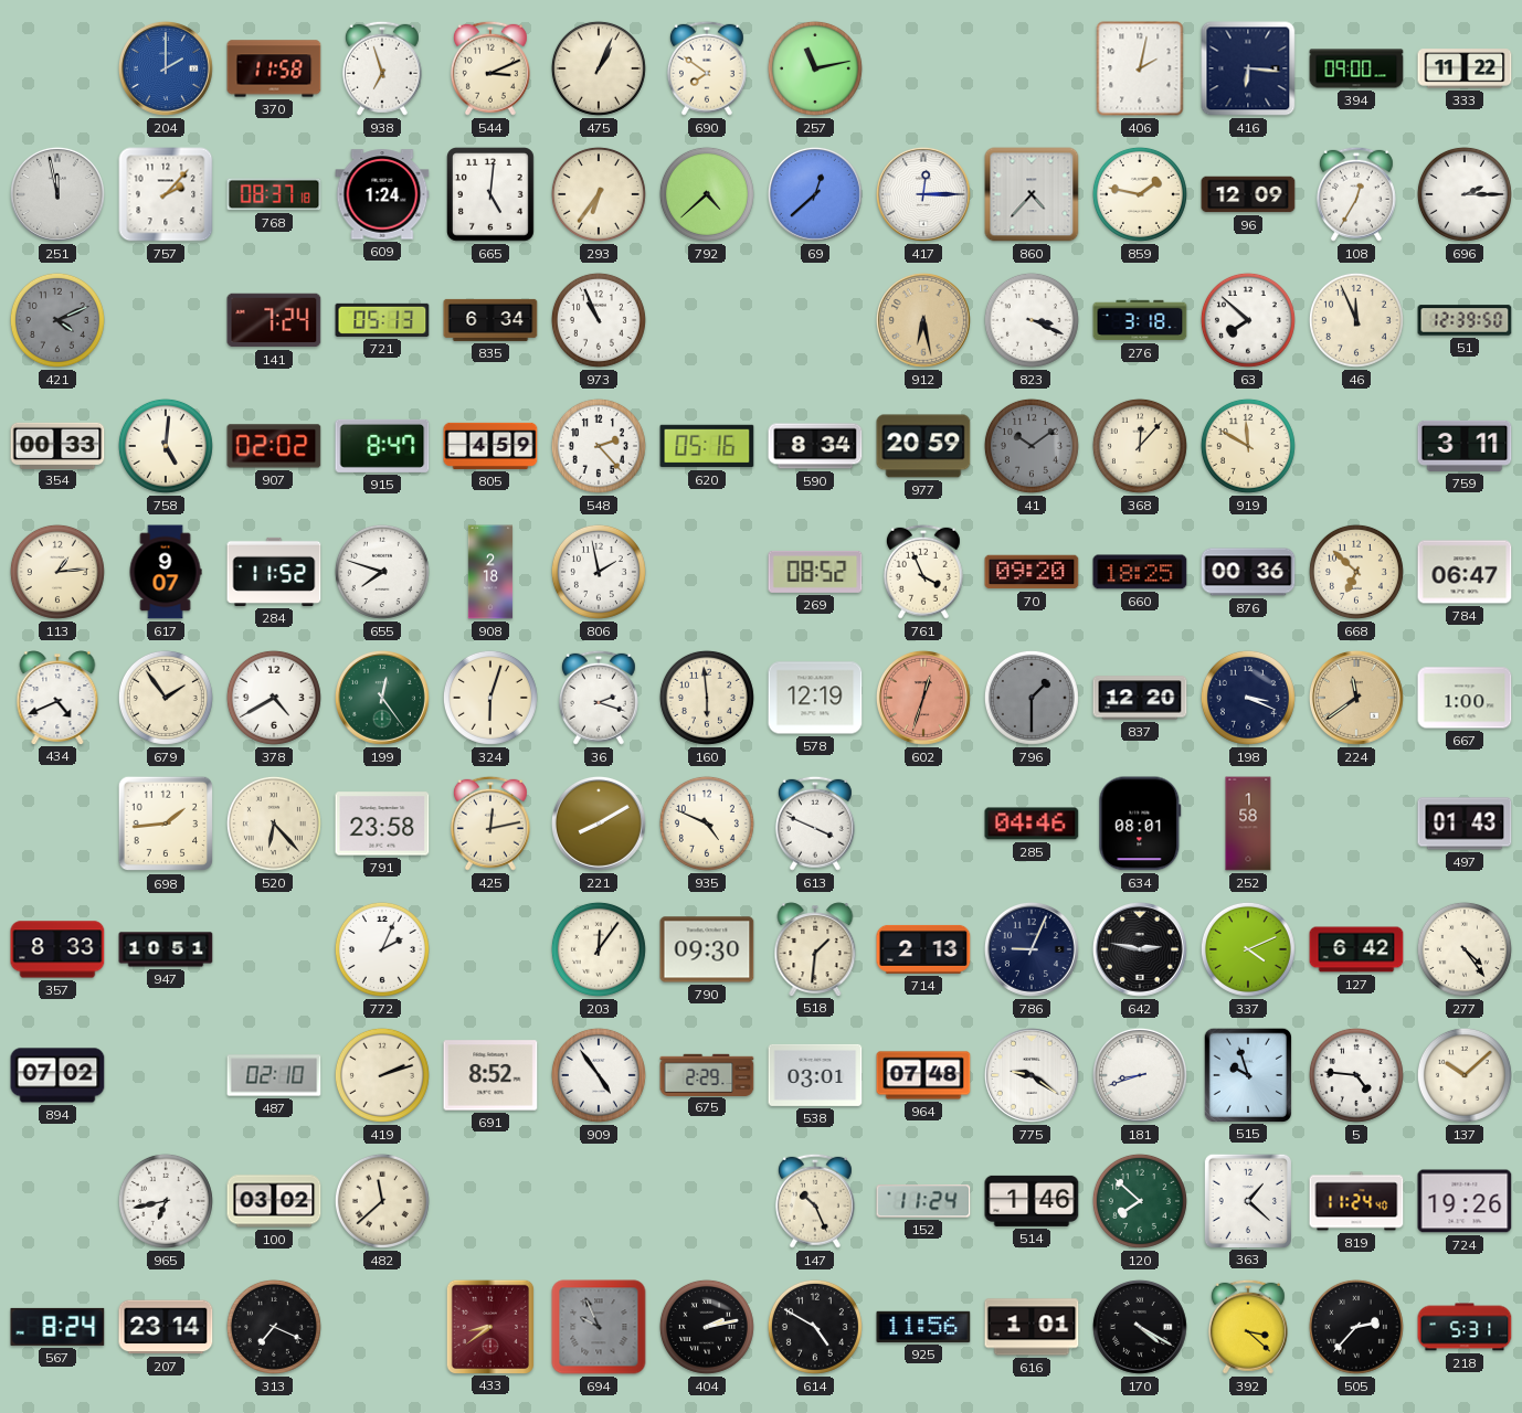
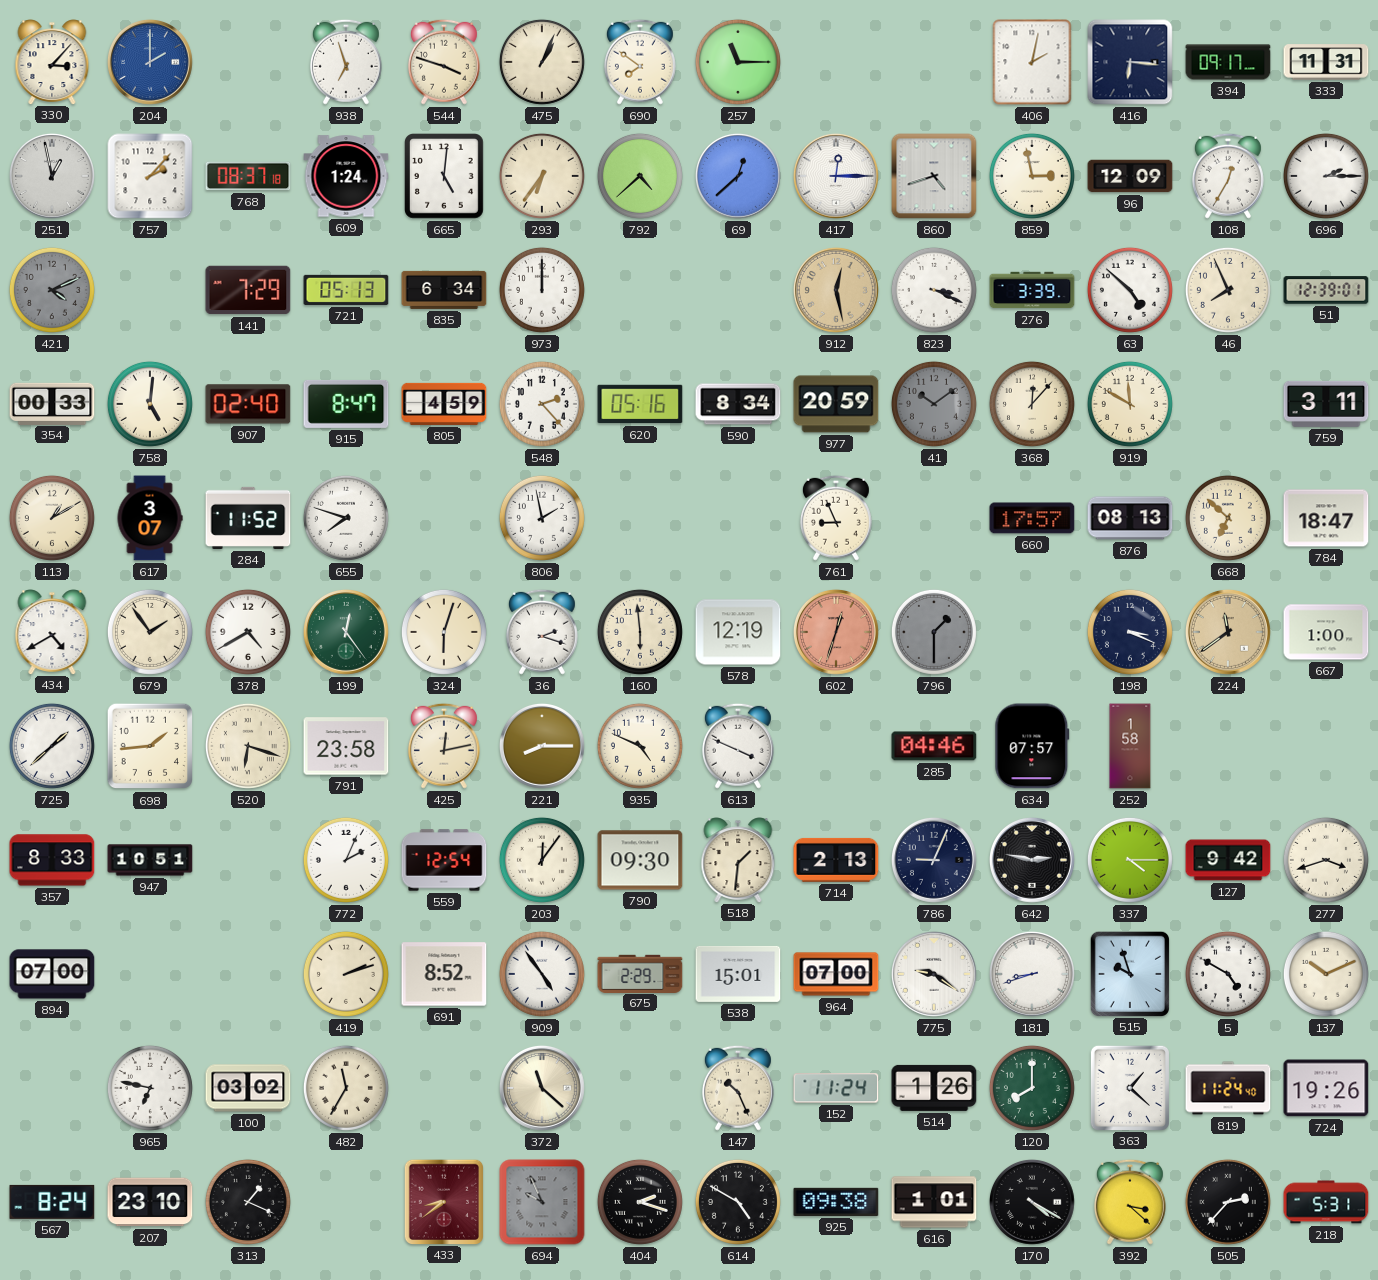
330: none -> 3:07 (52, 62)
370: 11:58 -> none (274, 68)
544: 3:11 -> 3:48 (444, 62)
257: 11:13 -> 11:15 (738, 62)
394: 09:00 -> 09:17 (1228, 62)
333: 11:22 -> 11:31 (1326, 62)
251: 11:58 -> 12:58 (52, 176)
860: 4:37 -> 4:42 (934, 176)
859: 1:47 -> 2:58 (1032, 176)
141: 7:24 -> 7:29 (248, 290)
973: 10:56 -> 12:00 (542, 290)
912: 6:28 -> 12:28 (836, 290)
276: 3:18 -> 3:39 (1032, 290)
63: 7:52 -> 4:52 (1130, 290)
46: 11:56 -> 7:56 (1228, 290)
51: 12:39:50 -> 12:39:01 (1326, 290)
907: 02:02 -> 02:40 (248, 404)
113: 1:14 -> 1:10 (52, 518)
617: 9:07 -> 3:07 (150, 518)
908: 2:18 -> none (490, 572)
269: 08:52 -> none (815, 572)
761: 3:56 -> 8:56 (836, 518)
70: 09:20 -> none (1032, 572)
660: 18:25 -> 17:57 (1032, 518)
876: 00:36 -> 08:13 (1130, 518)
784: 06:47 -> 18:47 (1326, 518)
434: 4:41 -> 4:40 (52, 632)
837: 12:20 -> none (1140, 698)
725: none -> 1:38 (52, 746)
520: 6:23 -> 6:18 (248, 746)
221: 8:10 -> 8:15 (542, 746)
634: 08:01 -> 07:57 (1032, 746)
497: 01:43 -> none (1465, 824)
559: none -> 12:54 (444, 860)
337: 4:11 -> 4:15 (1130, 860)
127: 6:42 -> 9:42 (1228, 860)
277: 4:24 -> 3:42 (1326, 860)
894: 07:02 -> 07:00 (52, 974)
487: 02:10 -> none (274, 1075)
538: 03:01 -> 15:01 (738, 974)
964: 07:48 -> 07:00 (836, 974)
5: 4:46 -> 4:50 (1228, 974)
137: 10:08 -> 10:11 (1326, 974)
965: 6:43 -> 6:47 (150, 1088)
482: 11:38 -> 11:35 (346, 1088)
372: none -> 11:22 (542, 1088)
514: 1:46 -> 1:26 (934, 1088)
120: 7:52 -> 8:00 (1032, 1088)
207: 23:14 -> 23:10 (150, 1202)
313: 7:19 -> 1:19 (248, 1202)
404: 2:13 -> 2:18 (640, 1202)
925: 11:56 -> 09:38 (836, 1202)
